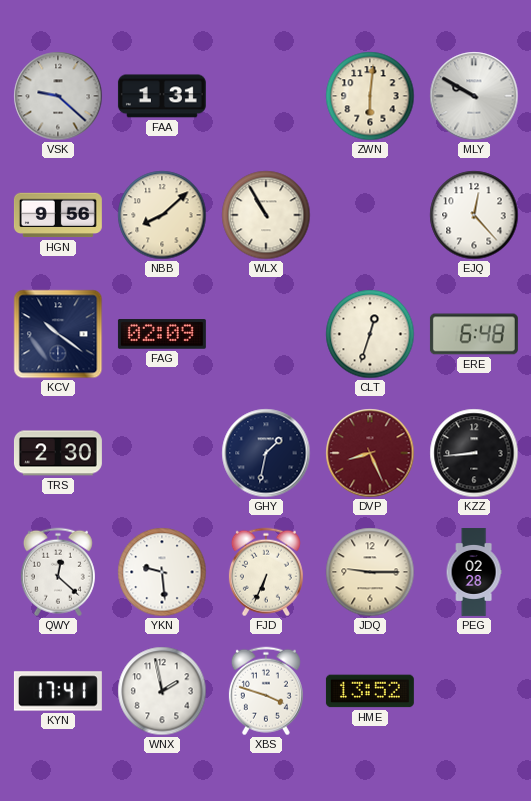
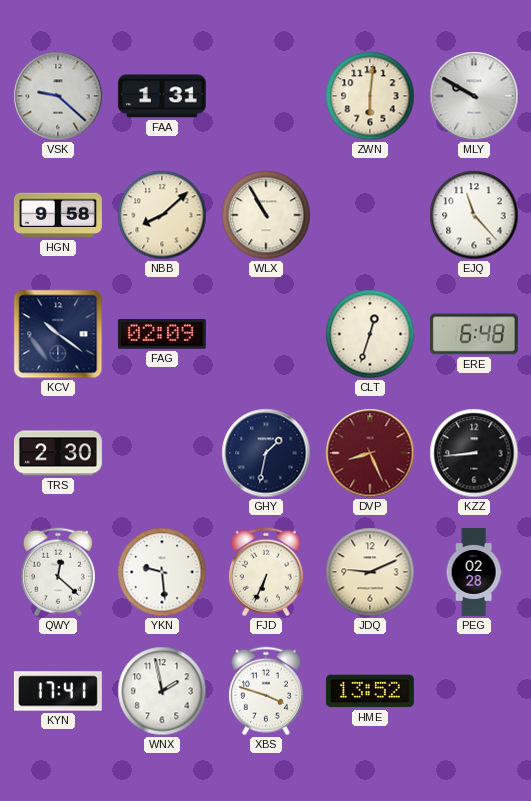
HGN: 9:56 -> 9:58 (58, 215)
EJQ: 12:23 -> 11:23 (474, 215)
JDQ: 9:15 -> 9:11 (370, 572)
